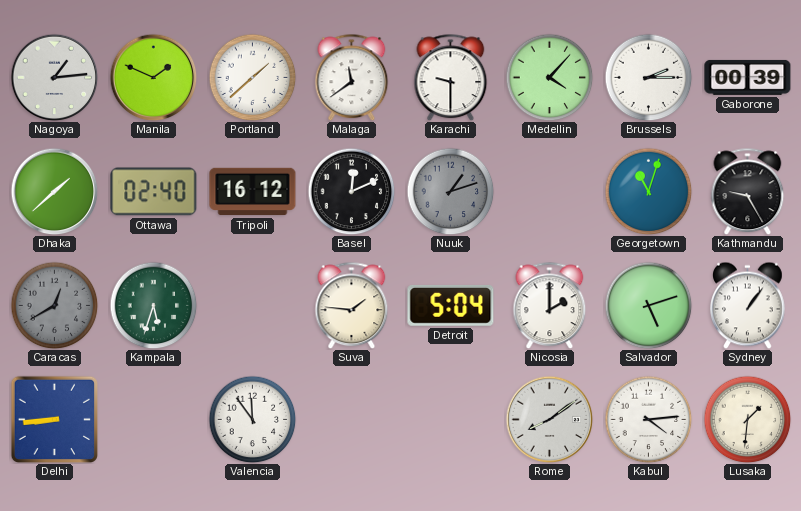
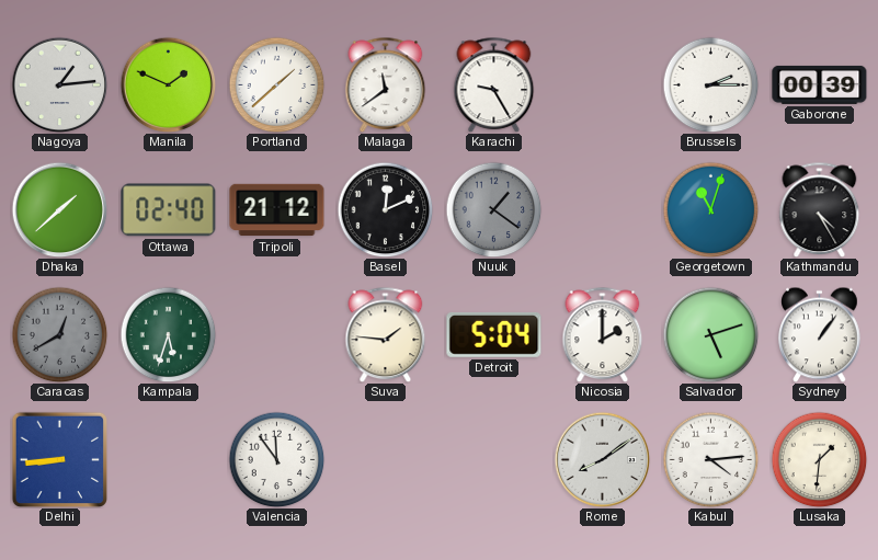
Karachi: 9:30 -> 9:25 (494, 84)
Medellin: 4:07 -> none (549, 77)
Tripoli: 16:12 -> 21:12 (277, 210)
Nuuk: 1:12 -> 1:21 (493, 209)
Kathmandu: 9:25 -> 4:25 (820, 209)
